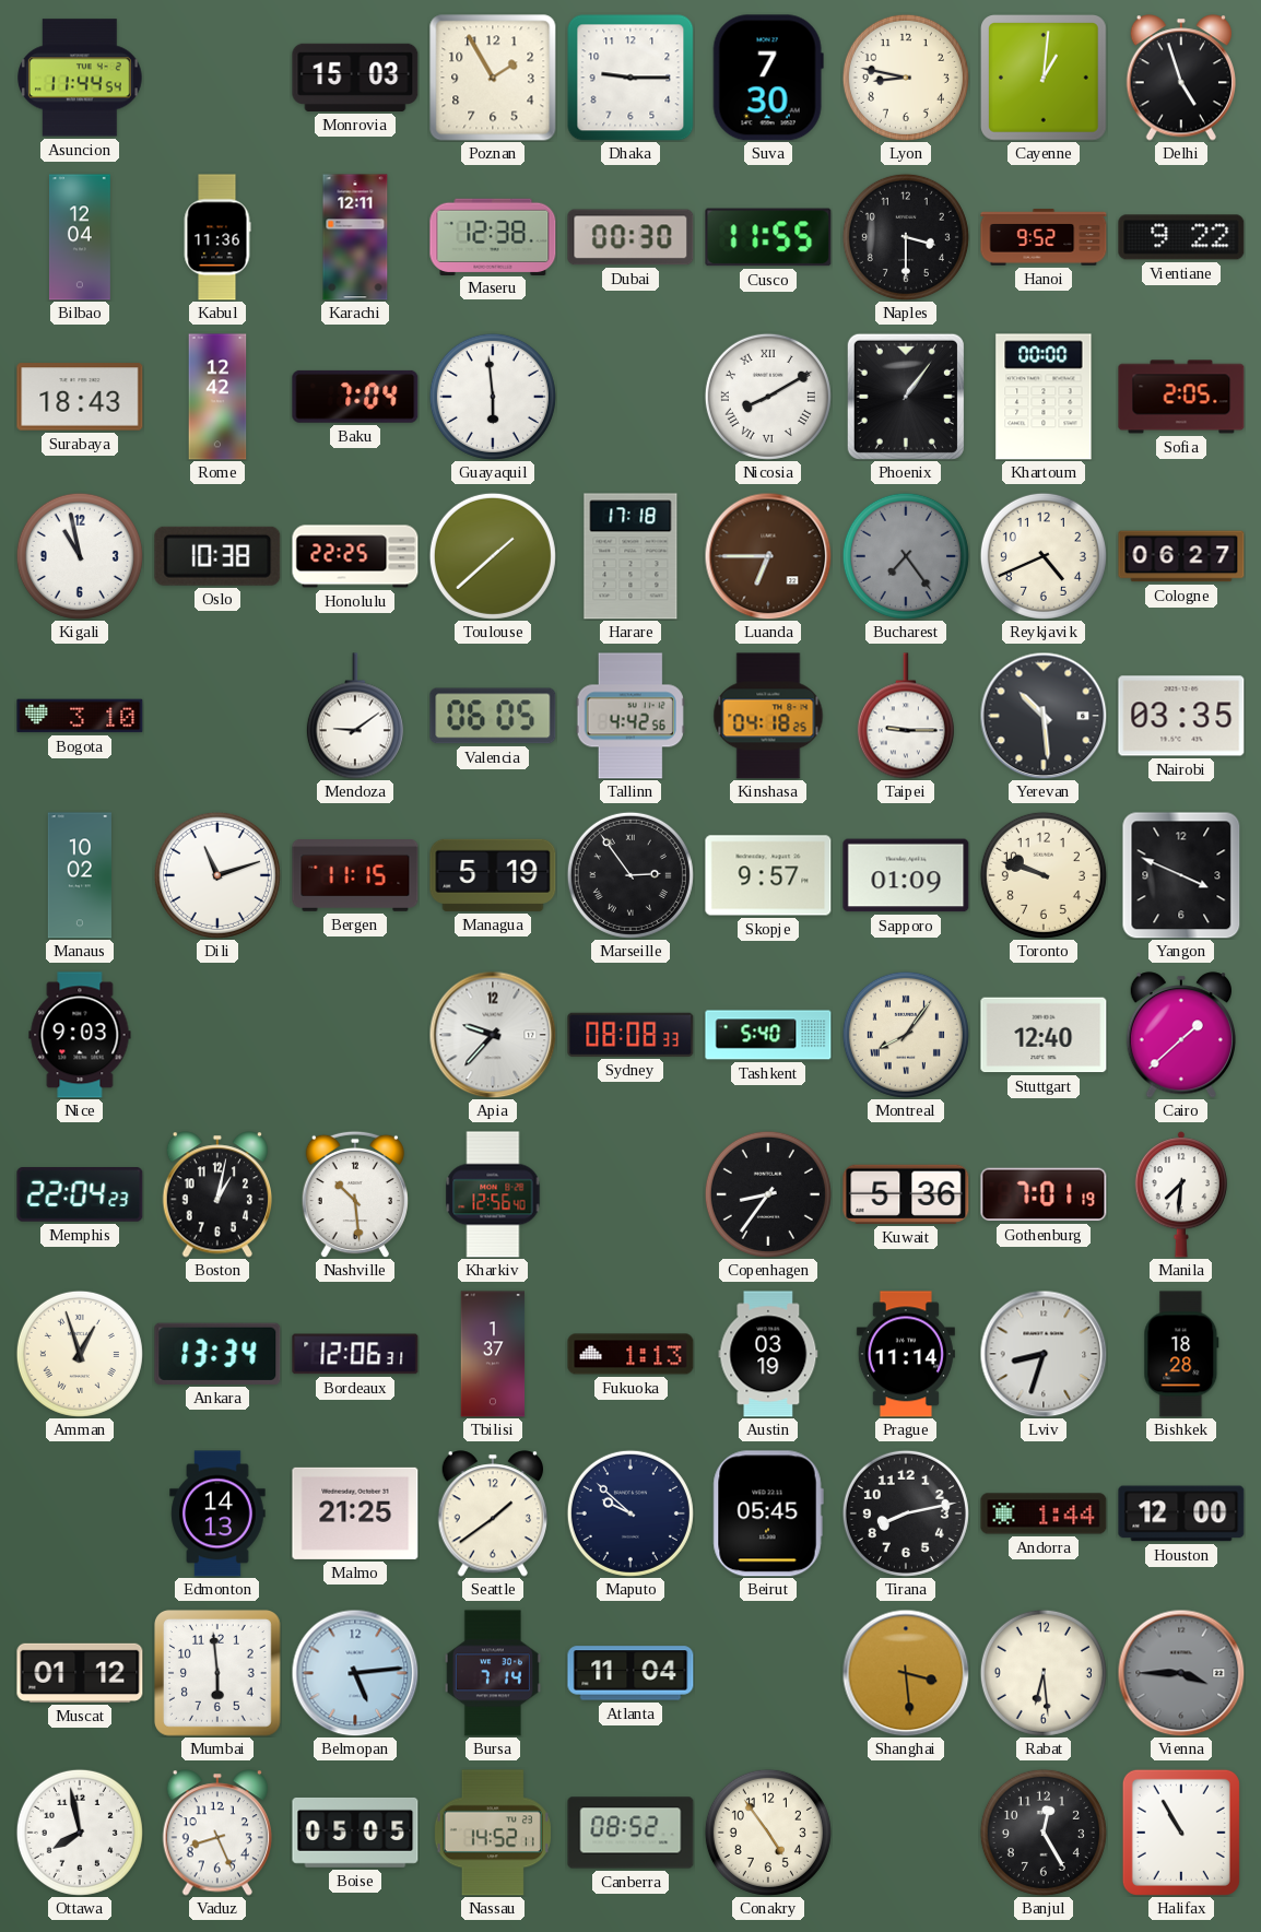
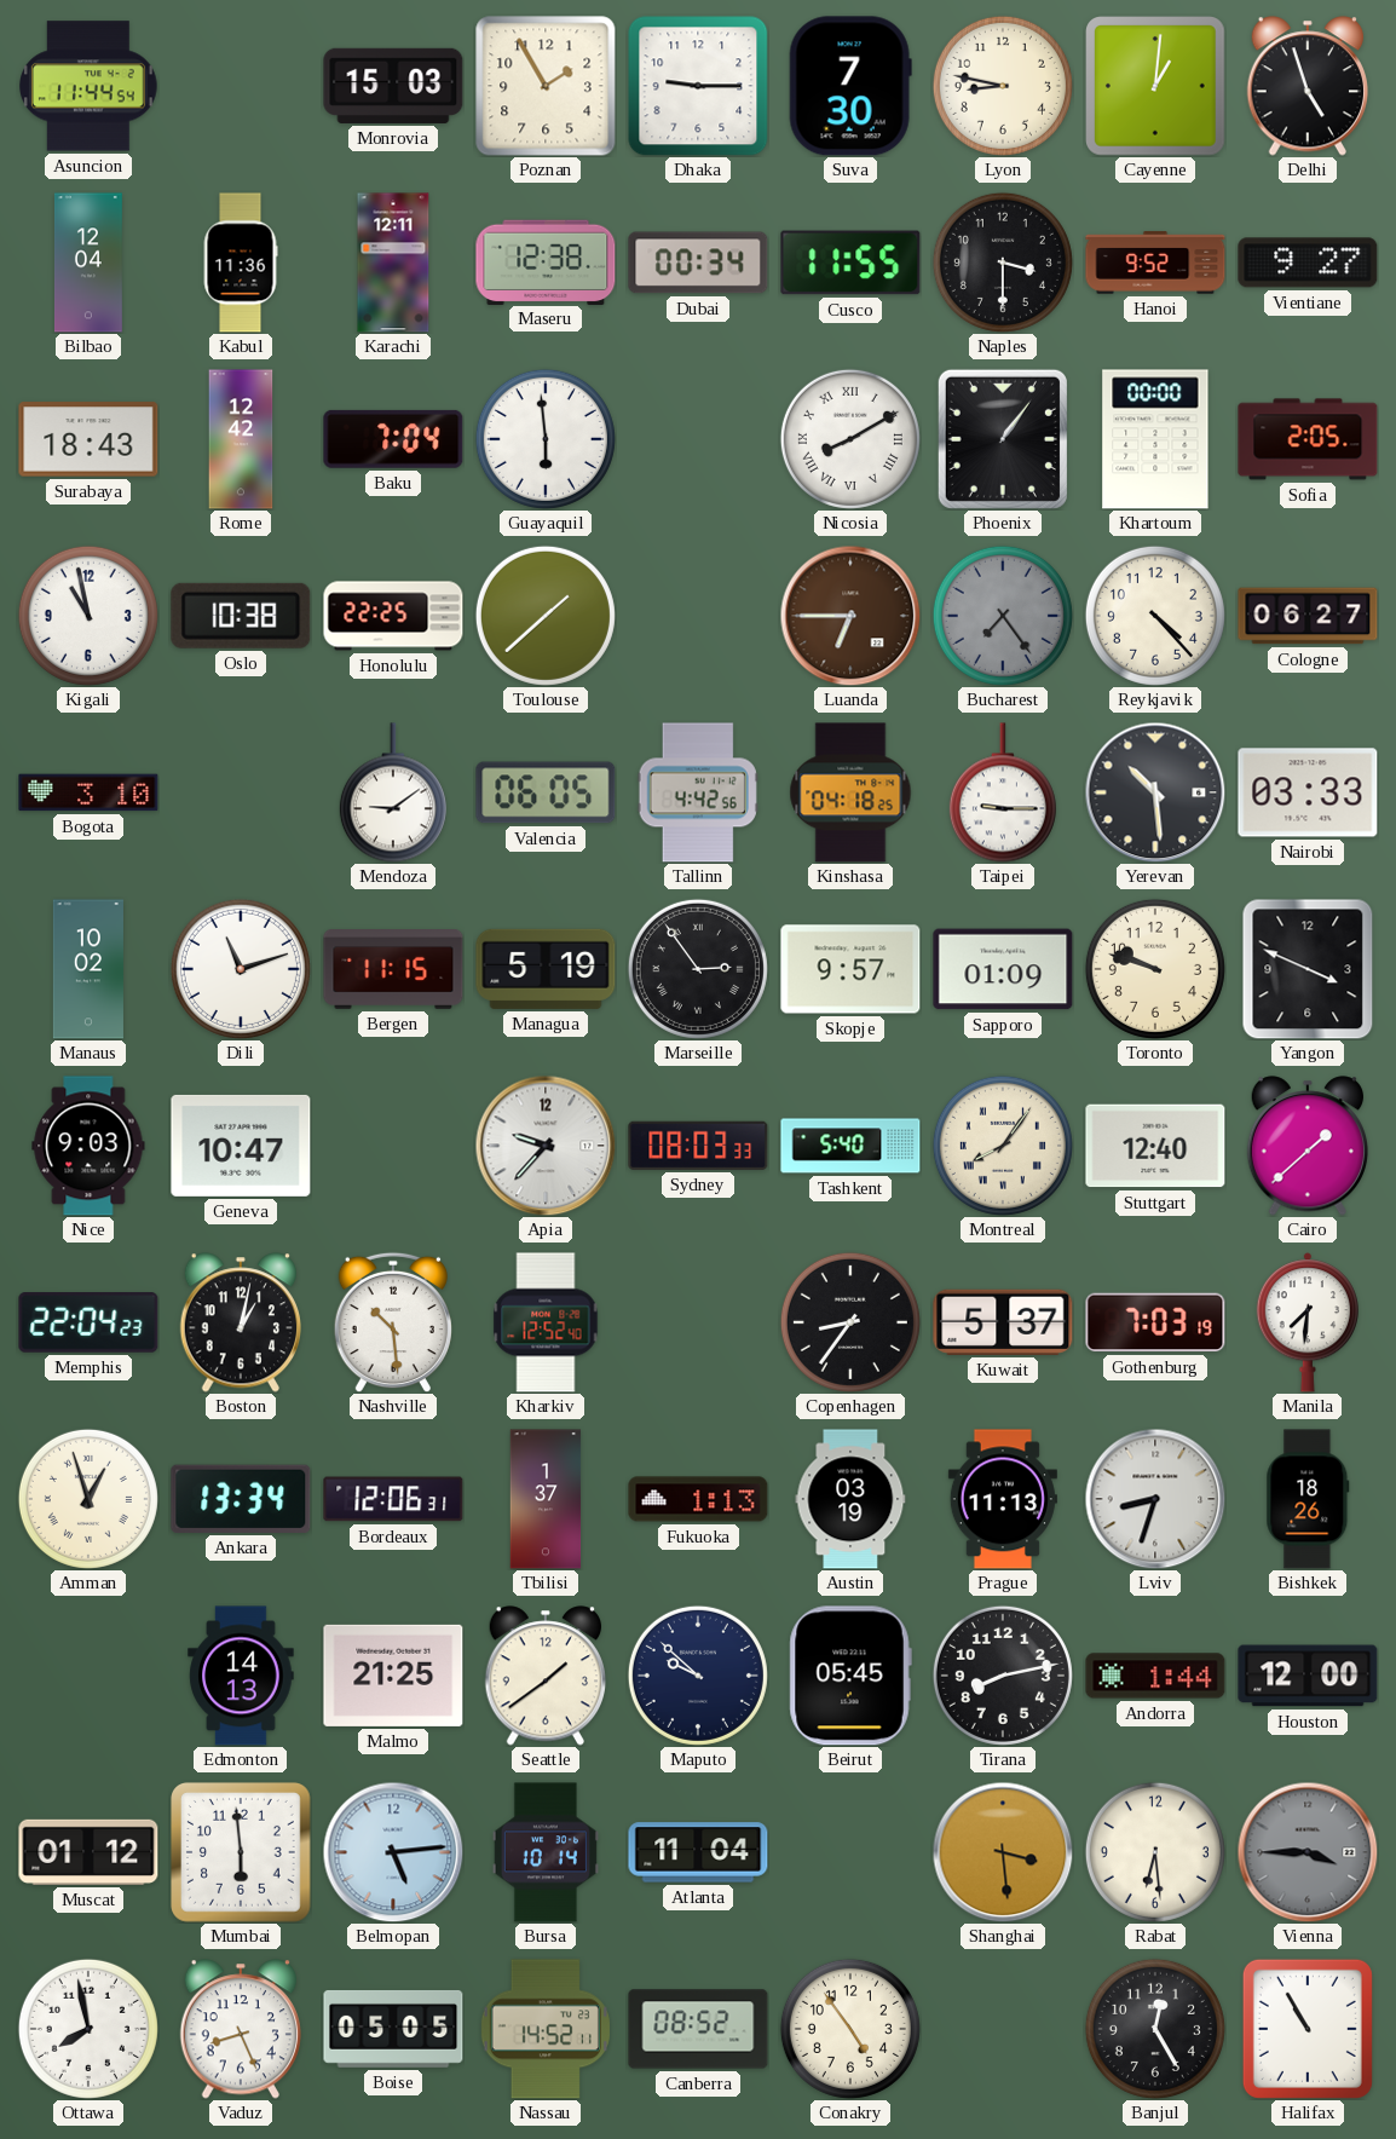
Dubai: 00:30 -> 00:34 (698, 263)
Vientiane: 9:22 -> 9:27 (1308, 263)
Harare: 17:18 -> none (631, 556)
Reykjavik: 4:41 -> 4:23 (1155, 616)
Nairobi: 03:35 -> 03:33 (1308, 792)
Geneva: none -> 10:47 (241, 1146)
Sydney: 08:08 -> 08:03 (698, 1146)
Kharkiv: 12:56 -> 12:52 (546, 1322)
Kuwait: 5:36 -> 5:37 (1003, 1322)
Gothenburg: 7:01 -> 7:03 (1155, 1322)
Prague: 11:14 -> 11:13 (1003, 1499)
Bishkek: 18:28 -> 18:26 (1308, 1499)
Bursa: 7:14 -> 10:14 (546, 1852)
